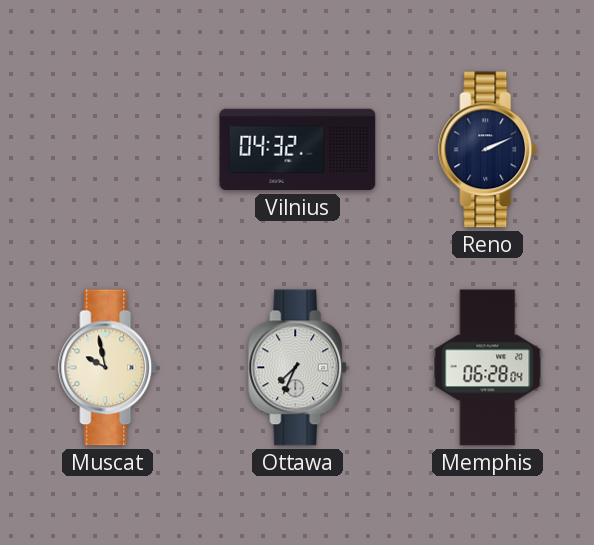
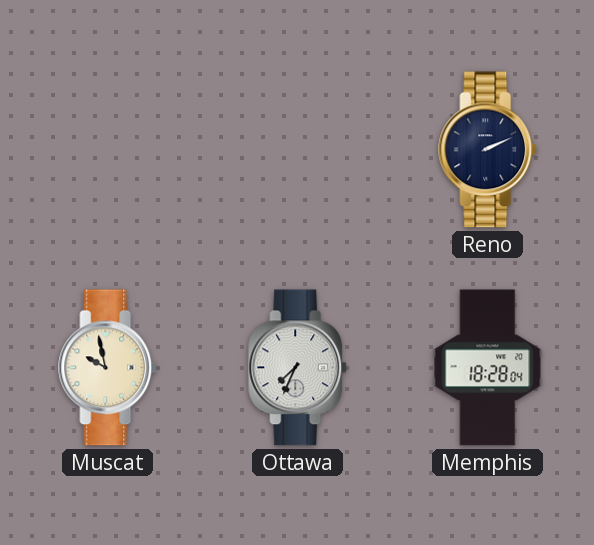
Vilnius: 04:32 -> none (298, 150)
Memphis: 06:28 -> 18:28 (488, 368)
